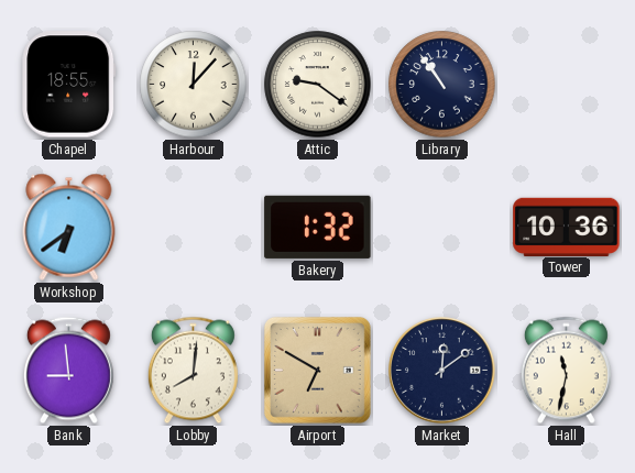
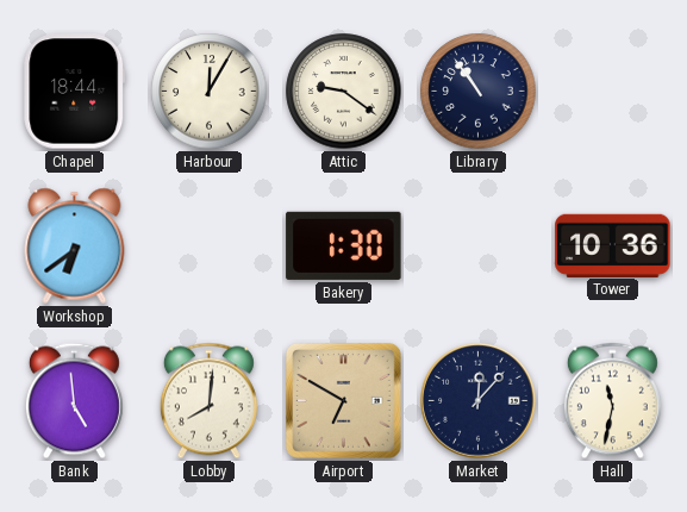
Chapel: 18:55 -> 18:44 (75, 92)
Harbour: 12:07 -> 12:05 (210, 92)
Bakery: 1:32 -> 1:30 (344, 245)
Bank: 8:59 -> 4:59 (74, 401)
Market: 12:09 -> 12:07 (479, 401)
